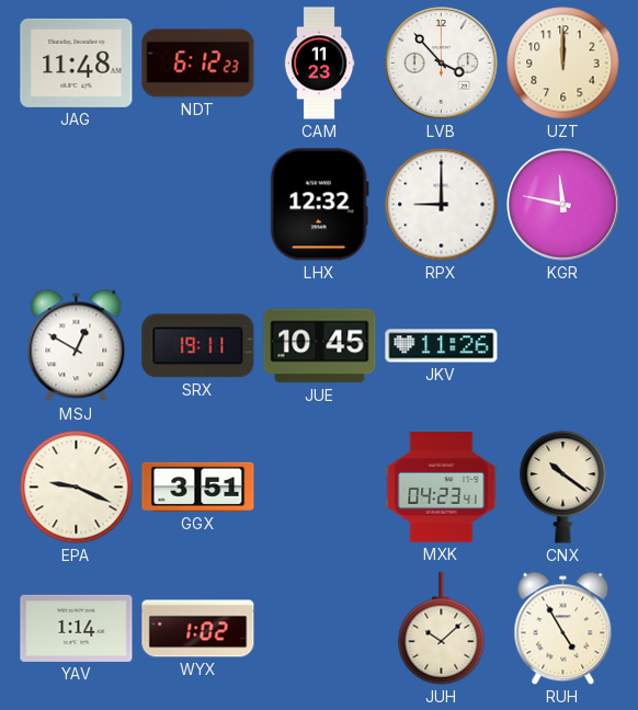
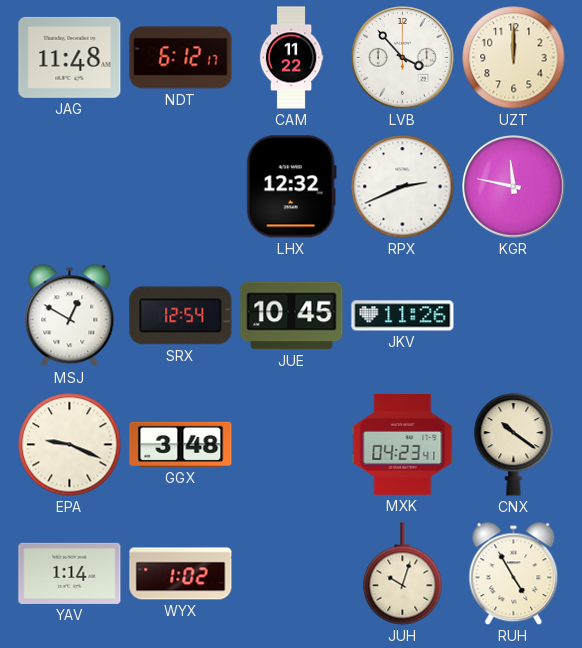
NDT: 6:12:23 -> 6:12:17 (181, 58)
CAM: 11:23 -> 11:22 (291, 58)
RPX: 9:00 -> 2:41 (403, 187)
SRX: 19:11 -> 12:54 (181, 316)
GGX: 3:51 -> 3:48 (181, 444)
JUH: 10:08 -> 10:03 (403, 574)
